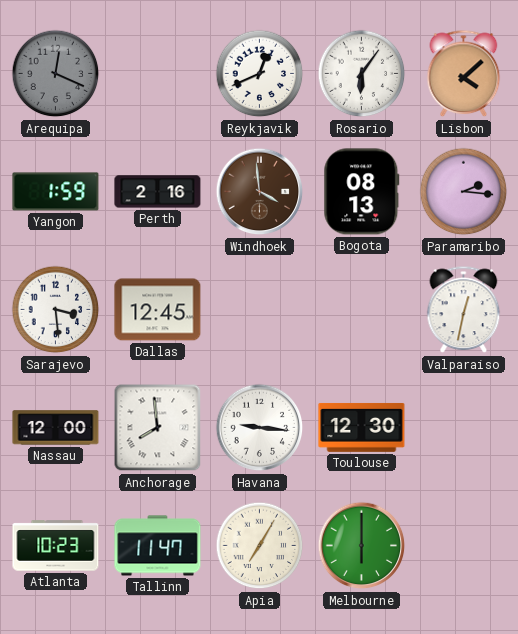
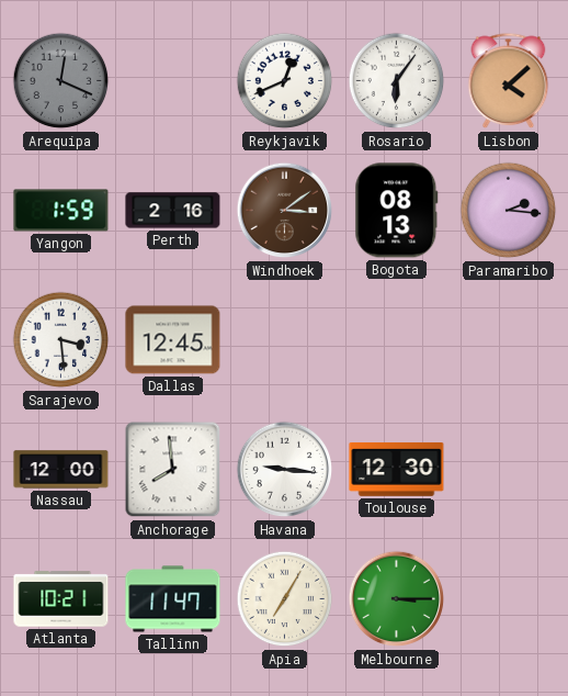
Windhoek: 3:59 -> 3:09 (285, 211)
Valparaiso: 12:32 -> none (464, 310)
Atlanta: 10:23 -> 10:21 (61, 599)
Melbourne: 6:00 -> 3:15 (397, 599)
